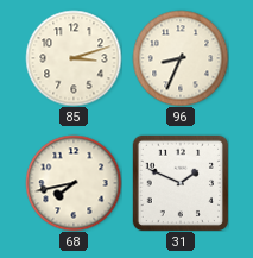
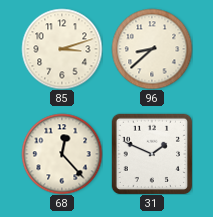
96: 8:34 -> 8:38 (152, 49)
68: 7:43 -> 12:23 (62, 154)
